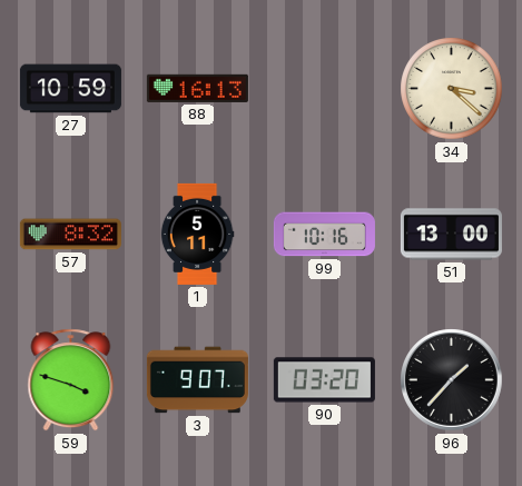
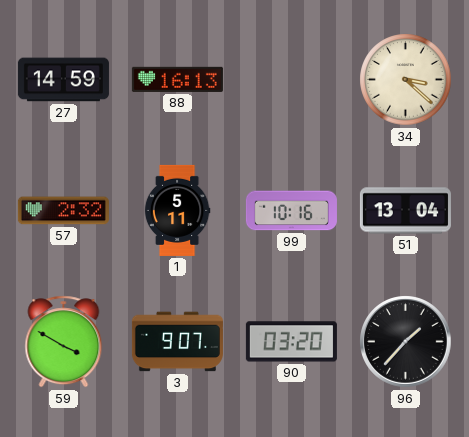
27: 10:59 -> 14:59 (63, 80)
57: 8:32 -> 2:32 (63, 211)
51: 13:00 -> 13:04 (405, 211)
59: 3:48 -> 3:50 (64, 342)
